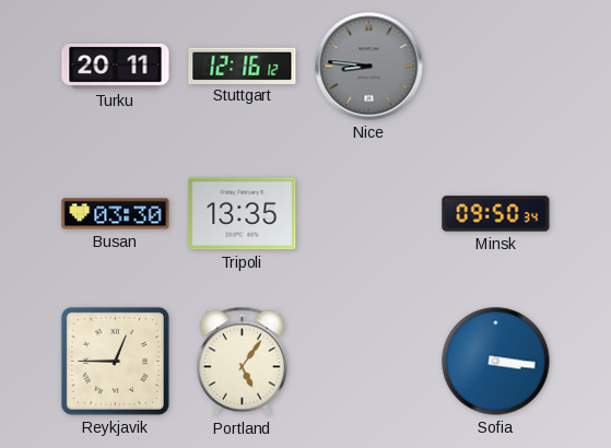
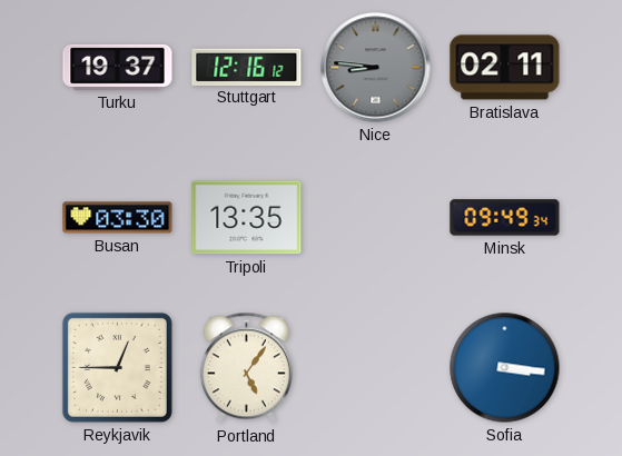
Turku: 20:11 -> 19:37 (118, 67)
Bratislava: none -> 02:11 (505, 68)
Minsk: 09:50 -> 09:49 (505, 218)
